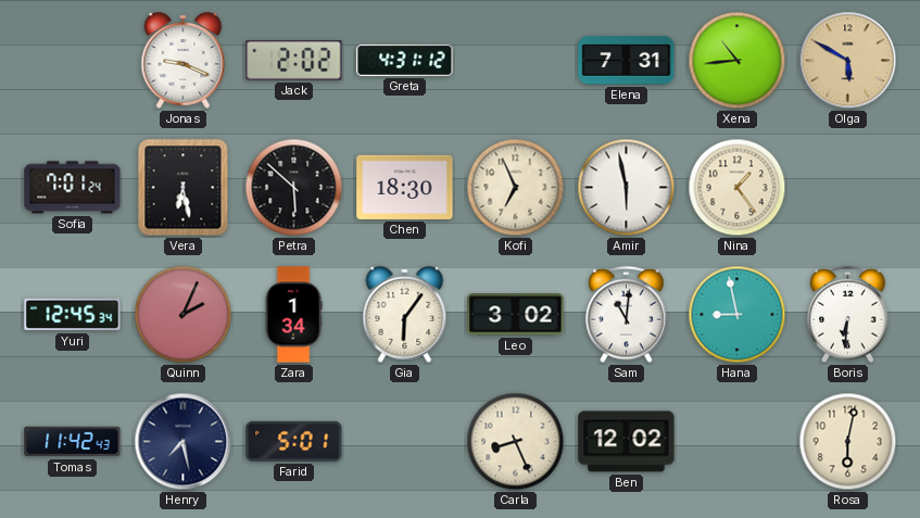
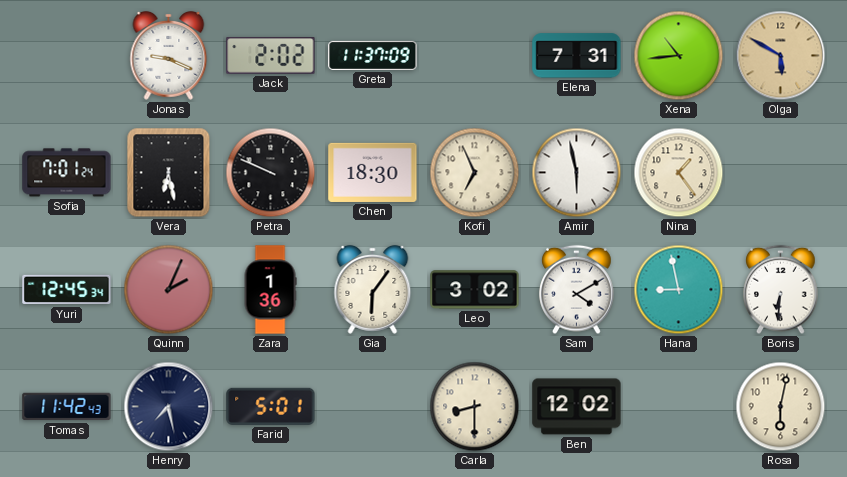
Greta: 4:31 -> 11:37 (373, 55)
Petra: 5:52 -> 9:49 (271, 173)
Zara: 1:34 -> 1:36 (270, 290)
Sam: 11:01 -> 4:10 (577, 290)
Carla: 8:26 -> 8:30 (475, 407)
